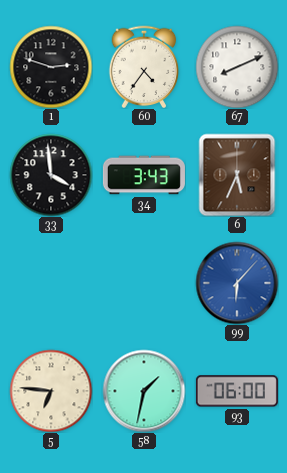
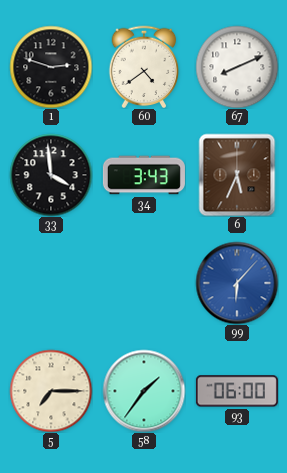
60: 4:36 -> 4:39 (144, 67)
5: 6:46 -> 7:15 (51, 391)
58: 1:32 -> 1:36 (144, 391)
